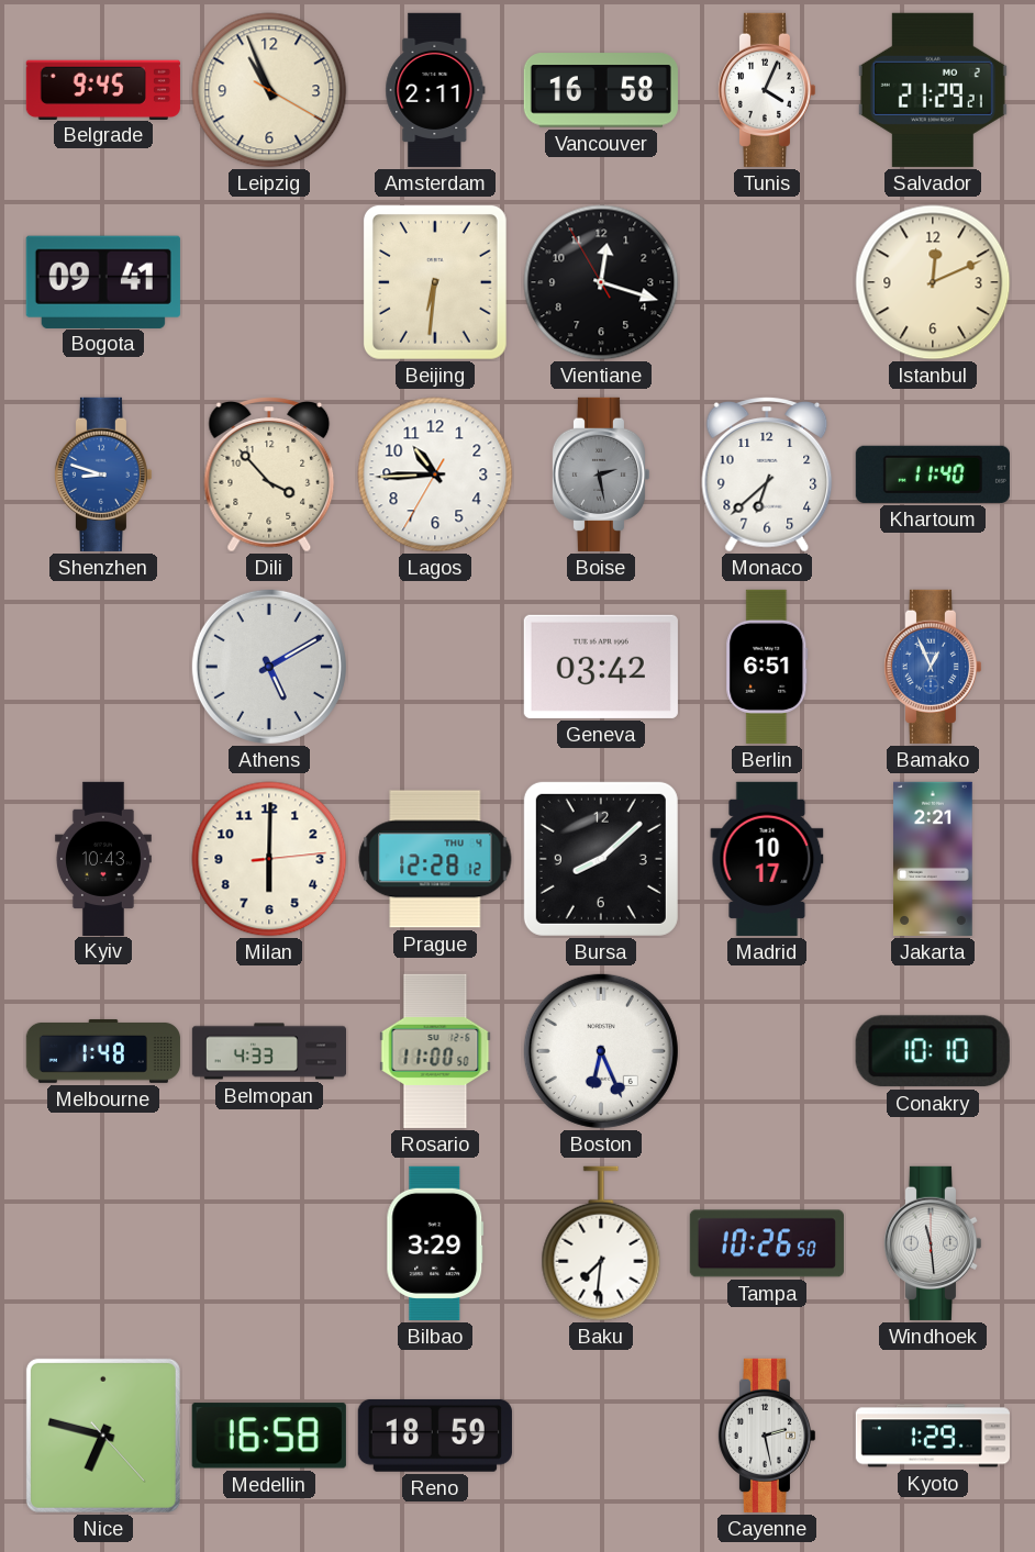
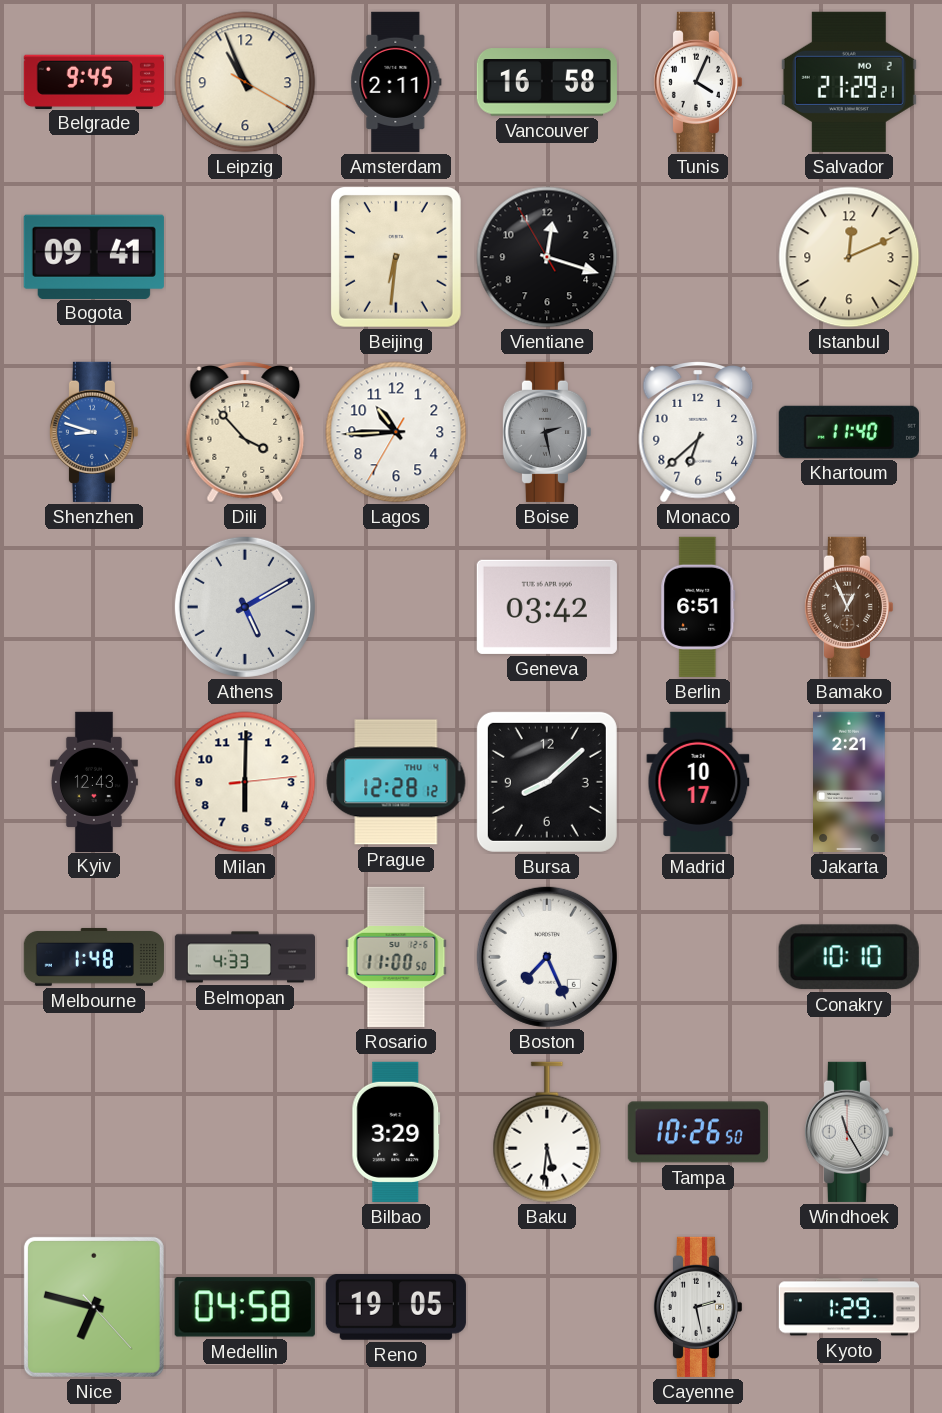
Bamako dial: blue -> brown (848, 607)
Kyiv: 10:43 -> 12:43 (94, 781)
Boston: 6:26 -> 7:26 (547, 957)
Baku: 7:31 -> 5:31 (547, 1132)
Windhoek: 11:29 -> 11:25 (848, 1132)
Medellin: 16:58 -> 04:58 (245, 1307)
Reno: 18:59 -> 19:05 (396, 1307)
